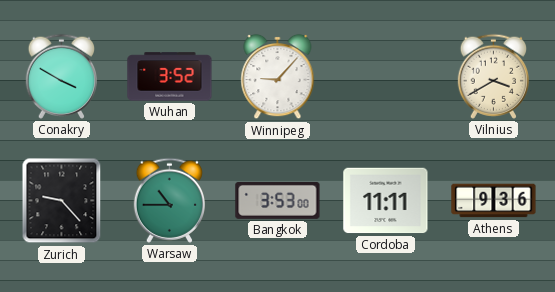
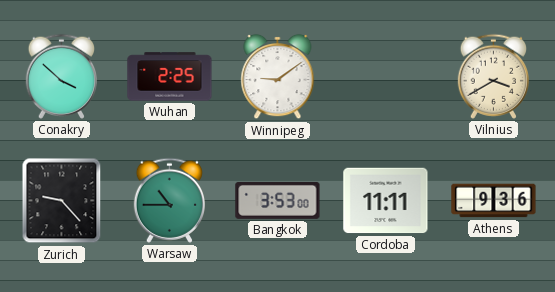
Conakry: 3:50 -> 3:52 (61, 76)
Wuhan: 3:52 -> 2:25 (170, 77)
Winnipeg: 9:07 -> 9:09 (278, 77)
